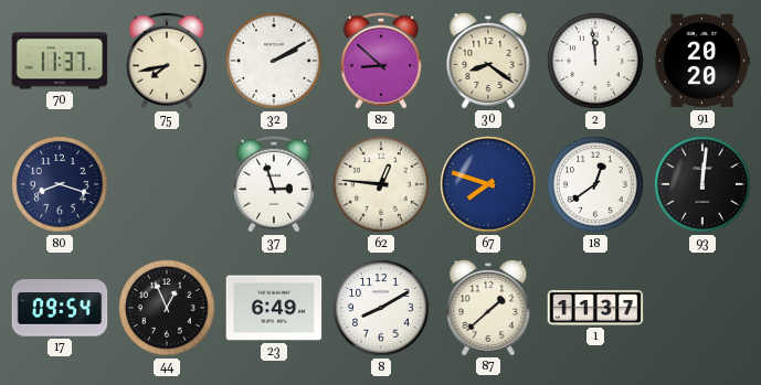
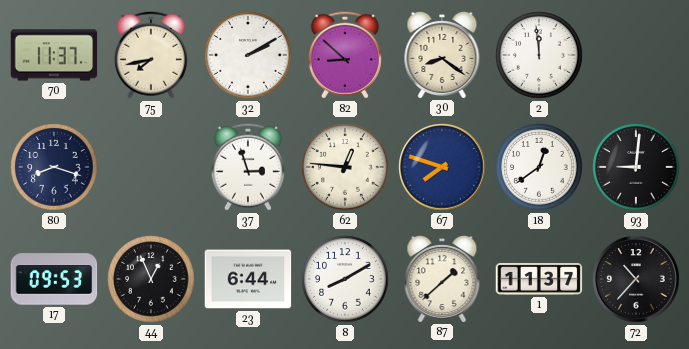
91: 20:20 -> none (702, 61)
93: 12:01 -> 9:01 (636, 167)
17: 09:54 -> 09:53 (54, 279)
23: 6:49 -> 6:44 (248, 279)
72: none -> 10:37 (636, 279)
